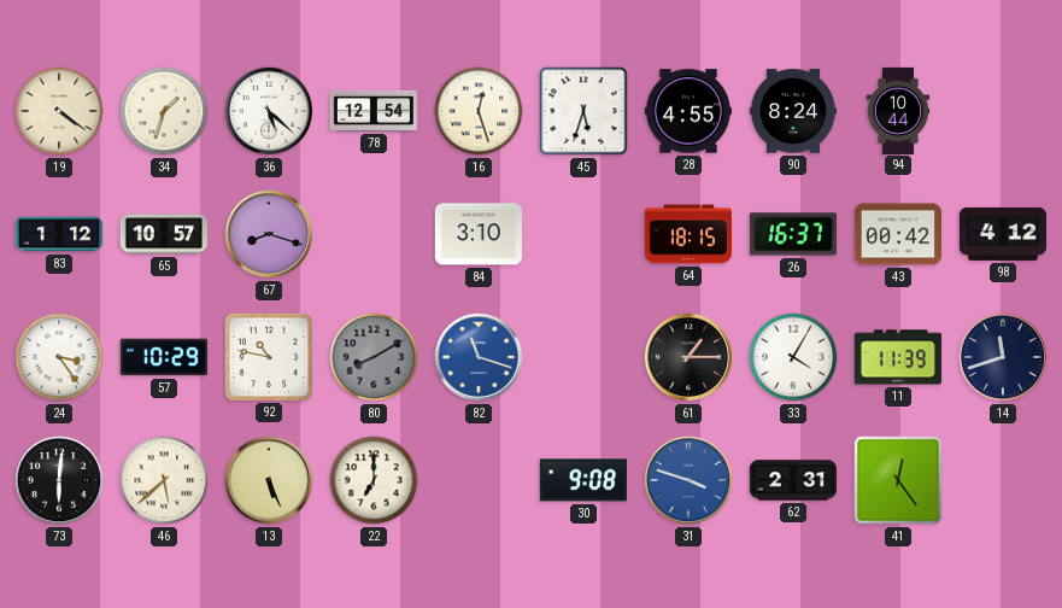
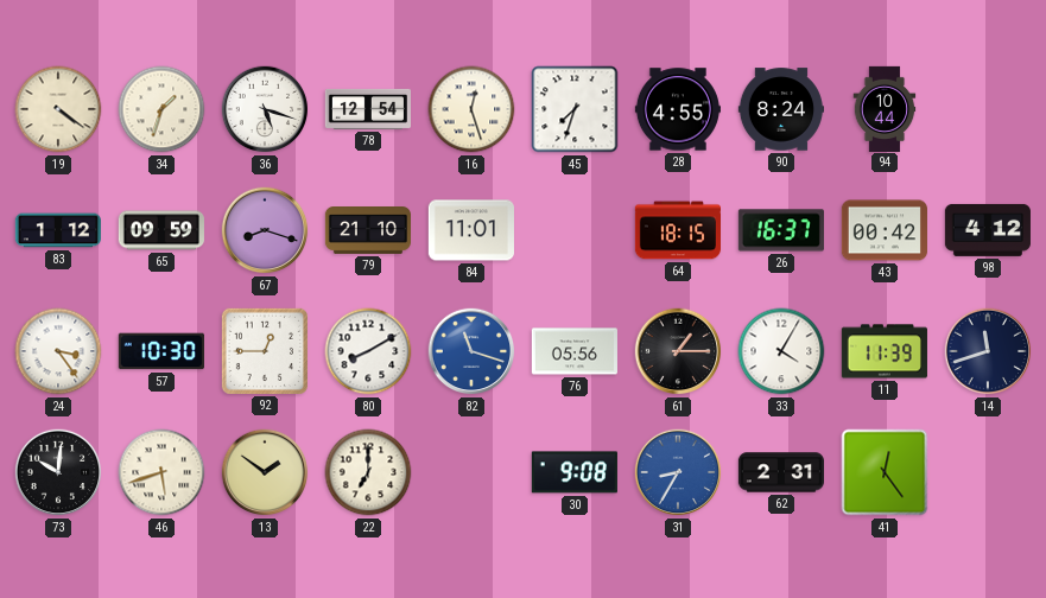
36: 5:22 -> 5:18 (265, 109)
45: 5:33 -> 7:33 (575, 109)
65: 10:57 -> 09:59 (161, 230)
79: none -> 21:10 (367, 231)
84: 3:10 -> 11:01 (471, 230)
57: 10:29 -> 10:30 (161, 351)
92: 10:47 -> 12:45 (265, 351)
80 dial: grey -> white (368, 351)
76: none -> 05:56 (575, 351)
73: 6:01 -> 10:01 (58, 472)
46: 5:38 -> 5:42 (161, 472)
13: 5:26 -> 1:51 (265, 472)
31: 3:48 -> 8:35 (678, 472)
